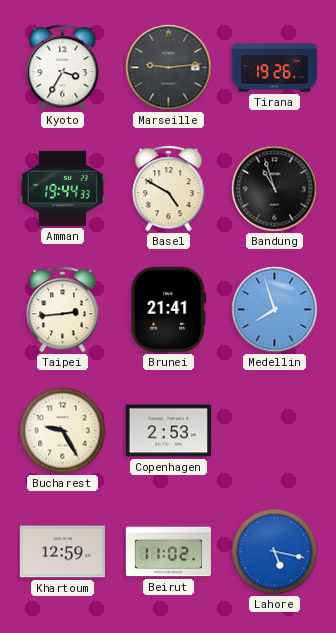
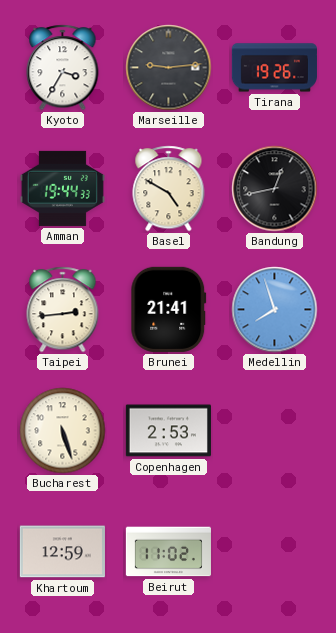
Bandung: 10:57 -> 12:43 (275, 189)
Bucharest: 9:25 -> 5:27 (63, 431)
Lahore: 5:17 -> none (275, 552)
